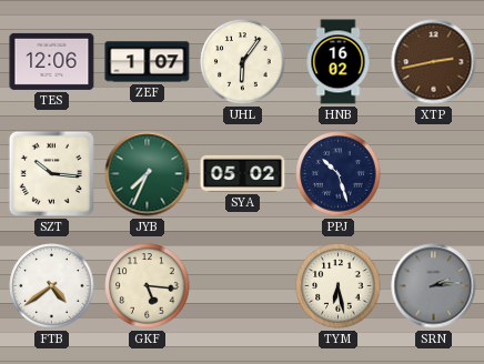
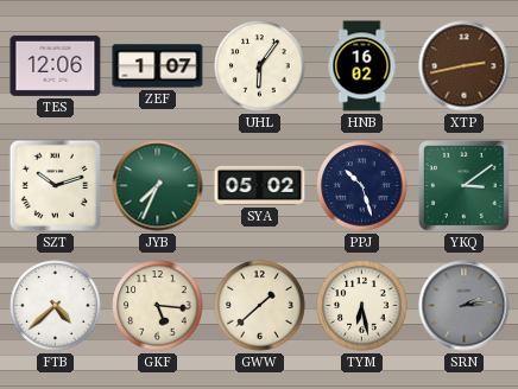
SZT: 10:16 -> 10:12 (55, 185)
YKQ: none -> 3:09 (465, 186)
FTB: 4:39 -> 4:38 (56, 306)
GWW: none -> 1:38 (260, 306)
